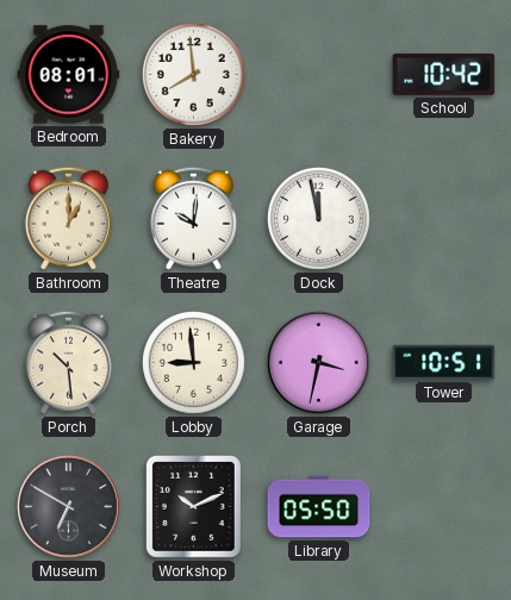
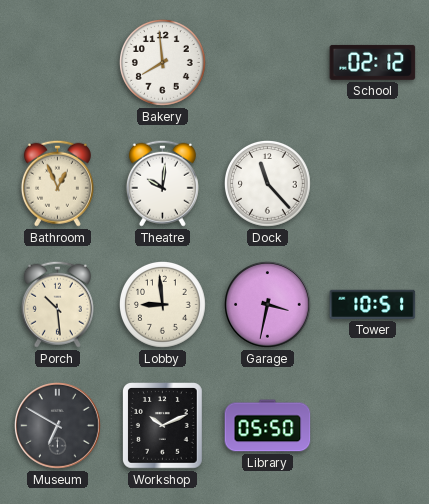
Bedroom: 08:01 -> none (69, 75)
School: 10:42 -> 02:12 (373, 62)
Bathroom: 1:00 -> 12:56 (57, 183)
Dock: 11:58 -> 11:23 (268, 184)
